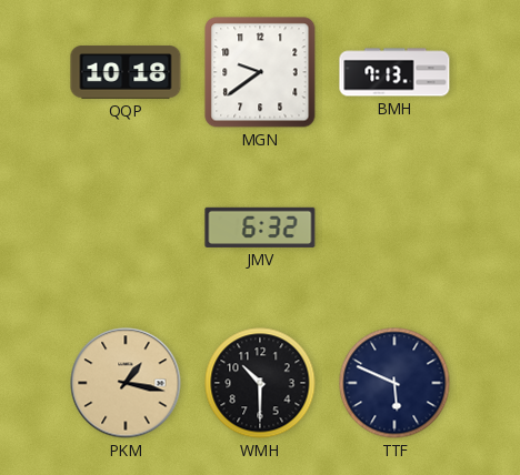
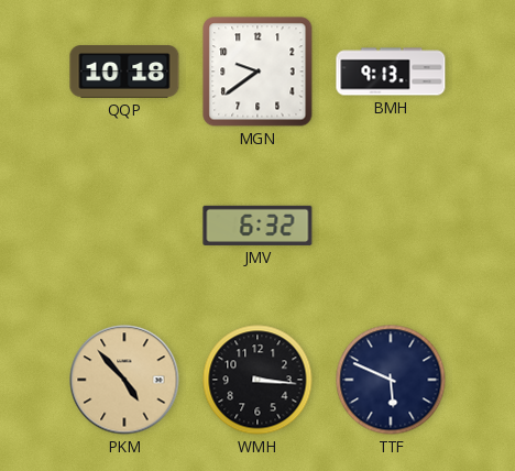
BMH: 7:13 -> 9:13 (391, 72)
PKM: 1:17 -> 4:53 (124, 380)
WMH: 10:30 -> 3:16 (257, 380)
